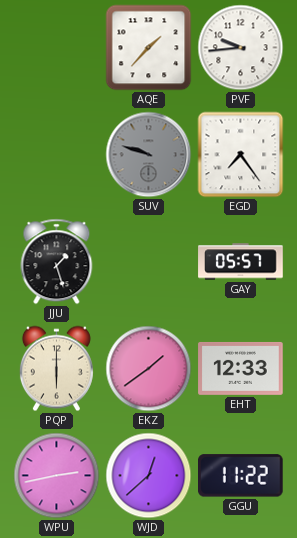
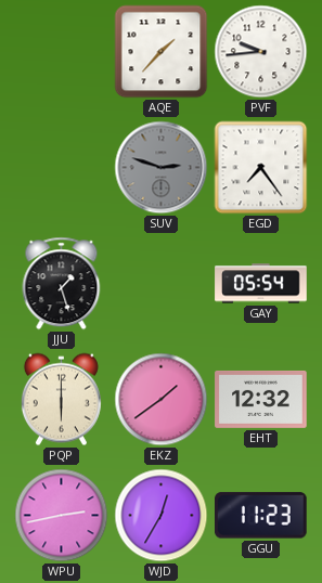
SUV: 9:48 -> 2:48 (162, 168)
GAY: 05:57 -> 05:54 (261, 284)
EHT: 12:33 -> 12:32 (261, 399)
WJD: 12:38 -> 12:35 (162, 516)
GGU: 11:22 -> 11:23 (261, 516)
